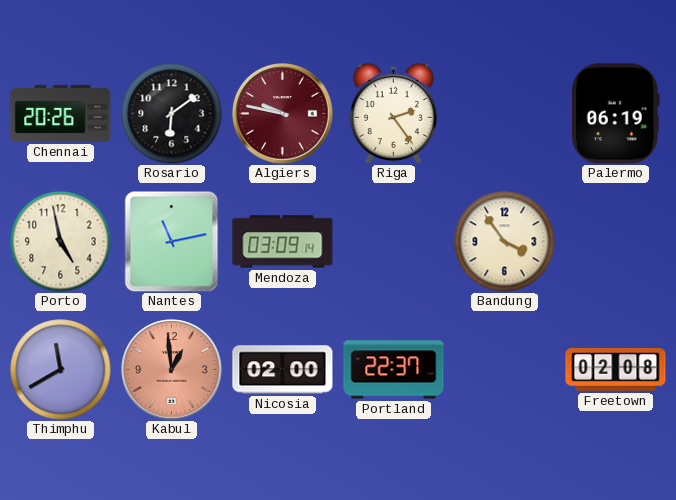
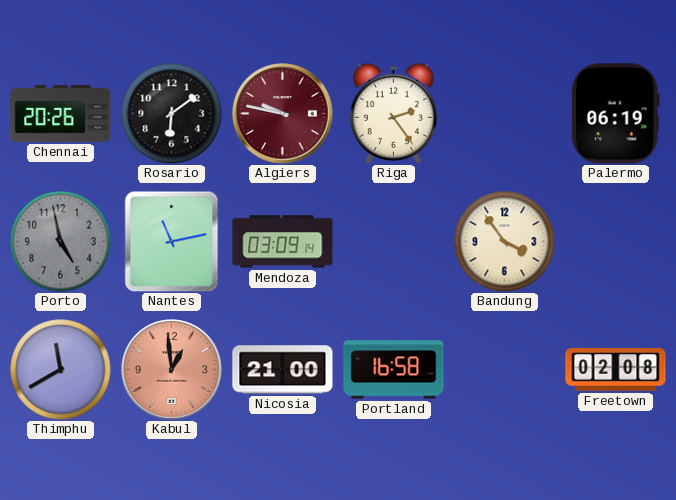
Porto dial: cream -> grey (61, 242)
Nicosia: 02:00 -> 21:00 (283, 370)
Portland: 22:37 -> 16:58 (394, 370)
